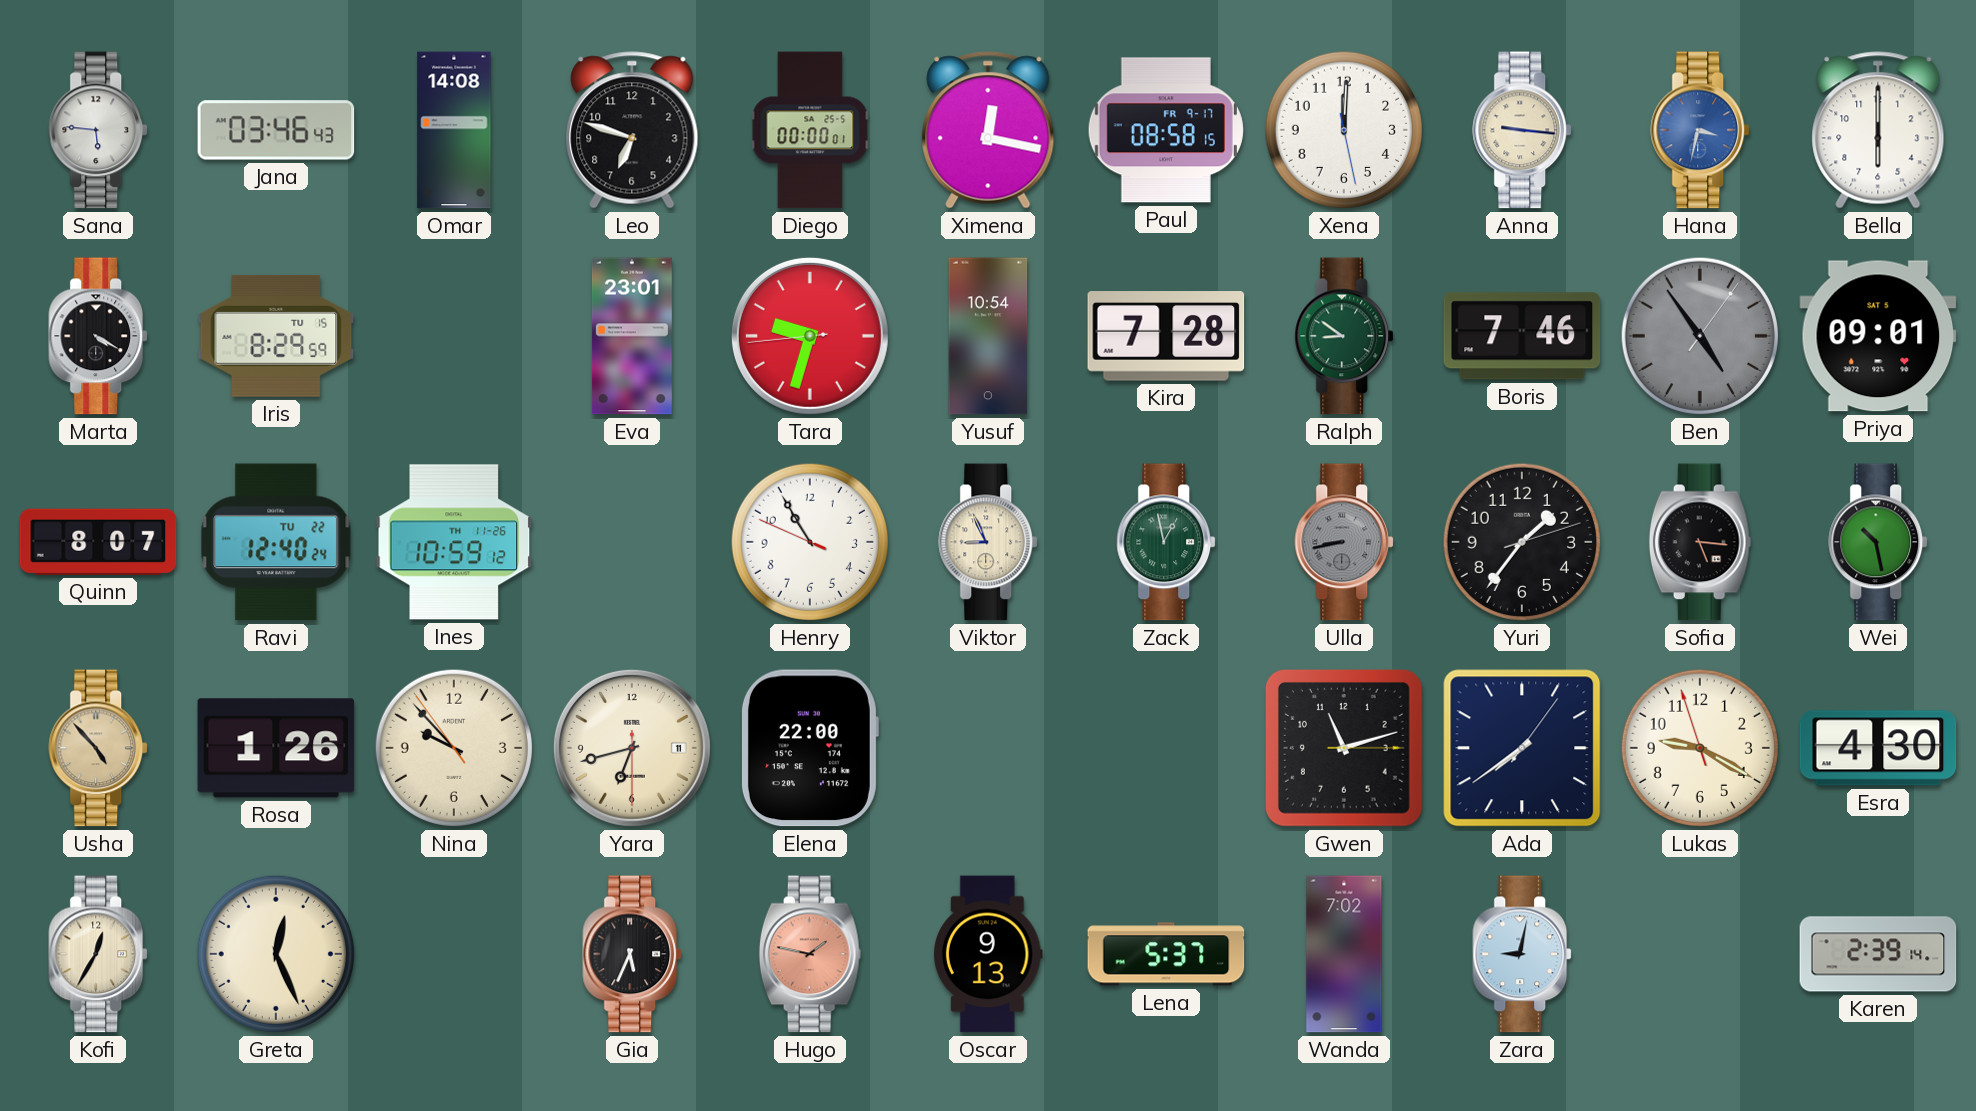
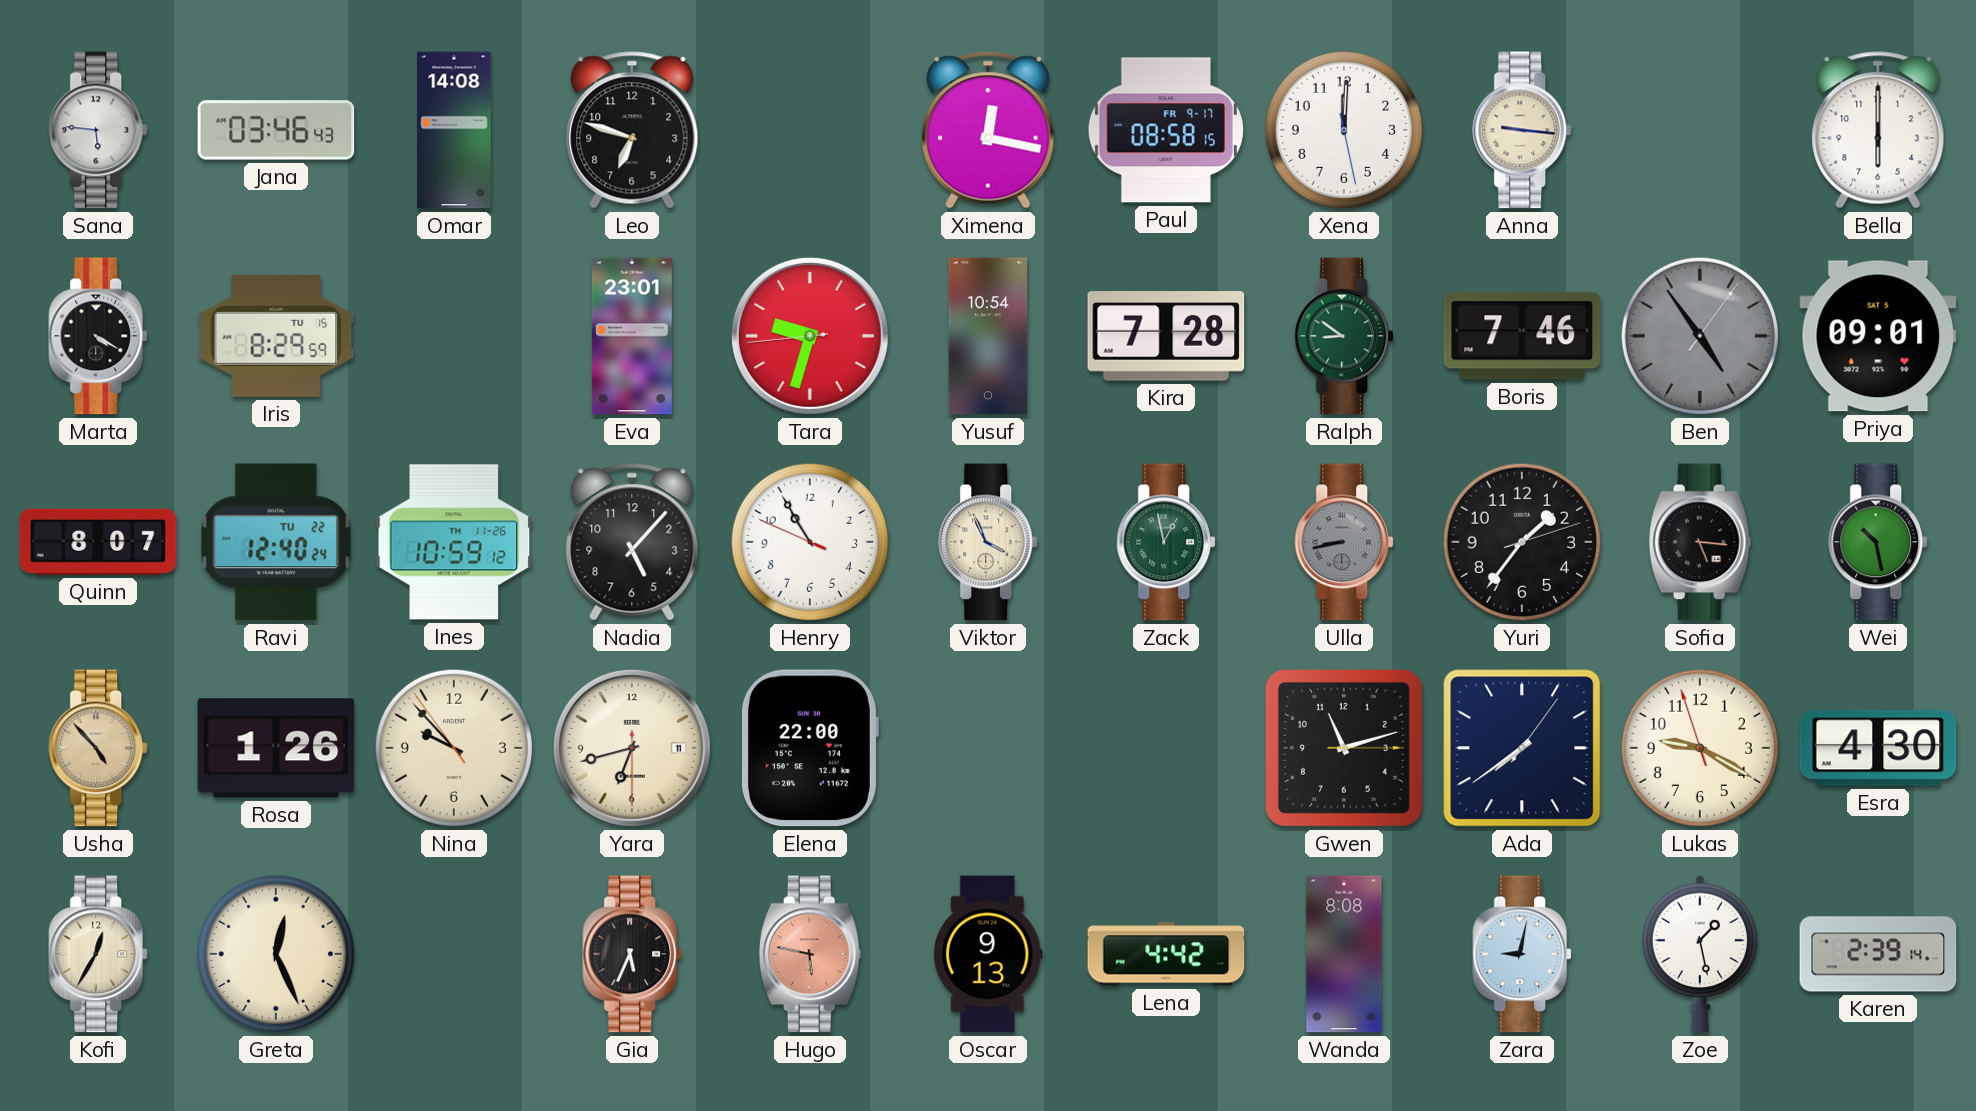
Diego: 00:00 -> none (810, 130)
Hana: 3:32 -> none (1701, 130)
Nadia: none -> 5:07 (632, 542)
Viktor: 8:56 -> 3:56 (989, 542)
Hugo: 1:47 -> 5:47 (810, 954)
Lena: 5:37 -> 4:42 (1166, 954)
Wanda: 7:02 -> 8:08 (1344, 954)
Zoe: none -> 1:28 (1699, 954)
